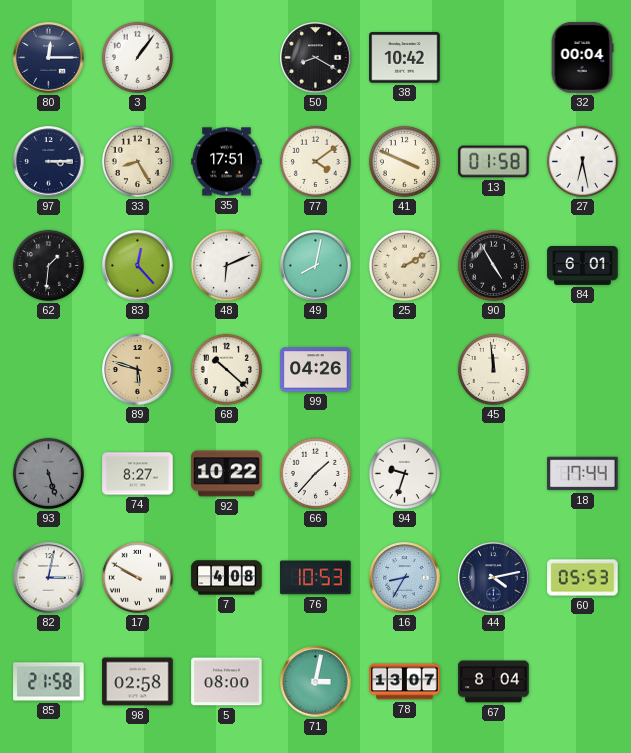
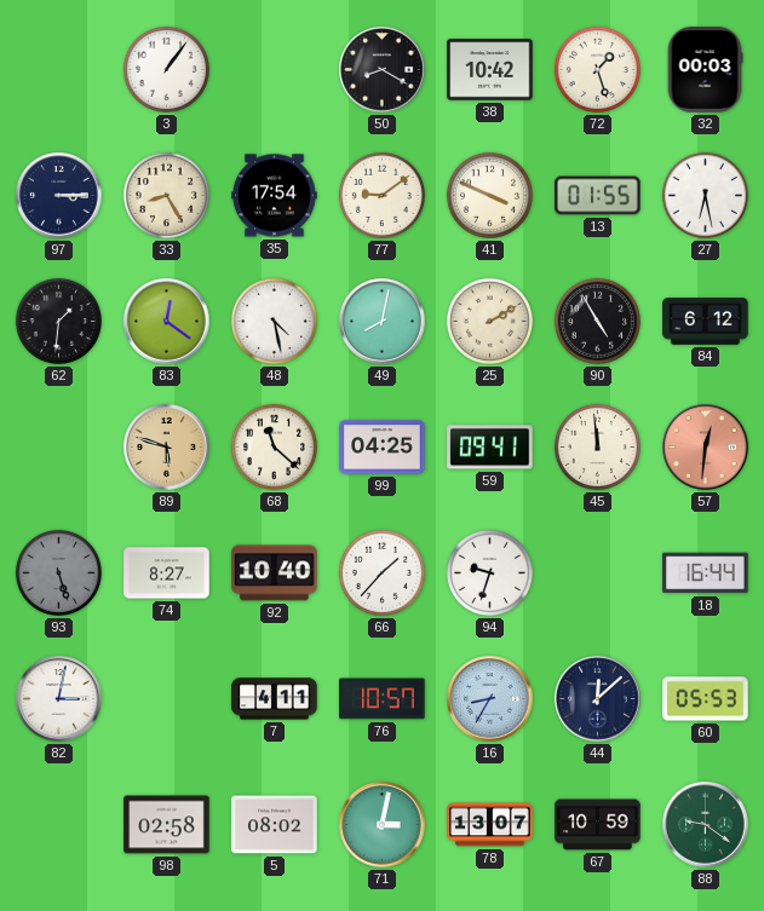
80: 12:15 -> none (49, 58)
72: none -> 1:27 (597, 69)
32: 00:04 -> 00:03 (705, 70)
35: 17:51 -> 17:54 (275, 196)
77: 4:09 -> 9:09 (381, 195)
13: 01:58 -> 01:55 (598, 196)
83: 12:23 -> 12:21 (167, 322)
48: 6:11 -> 4:28 (274, 321)
84: 6:01 -> 6:12 (706, 322)
68: 10:22 -> 11:22 (274, 446)
99: 04:26 -> 04:25 (383, 448)
59: none -> 09:41 (490, 448)
57: none -> 12:31 (706, 448)
92: 10:22 -> 10:40 (275, 573)
18: 17:44 -> 16:44 (706, 573)
17: 9:50 -> none (137, 577)
7: 4:08 -> 4:11 (275, 699)
76: 10:53 -> 10:57 (383, 699)
44: 4:13 -> 12:08 (598, 699)
85: 21:58 -> none (49, 682)
5: 08:00 -> 08:02 (275, 825)
67: 8:04 -> 10:59 (598, 825)
88: none -> 9:21 (706, 825)
